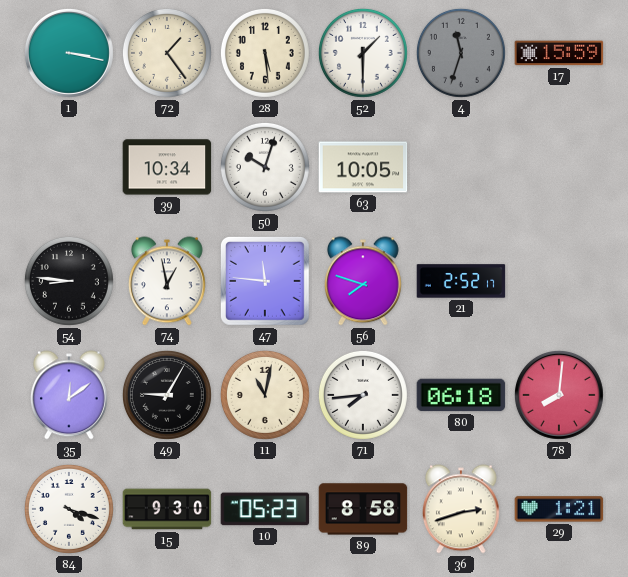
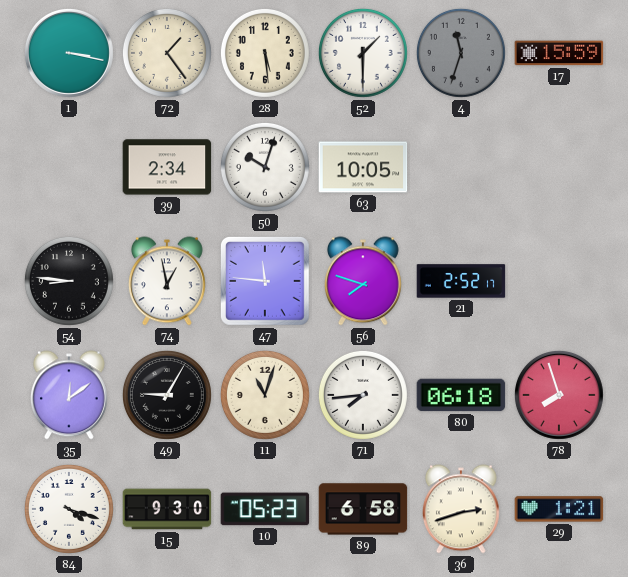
39: 10:34 -> 2:34 (167, 167)
11: 11:02 -> 11:03 (265, 395)
78: 8:01 -> 7:57 (559, 395)
89: 8:58 -> 6:58 (363, 509)
